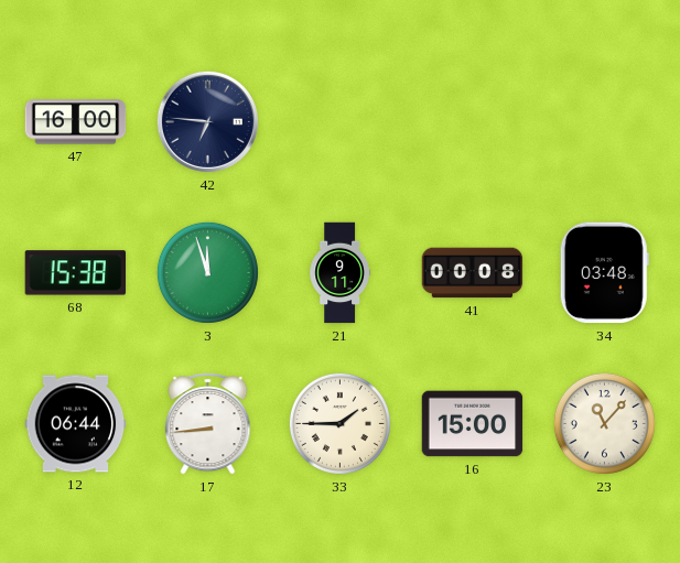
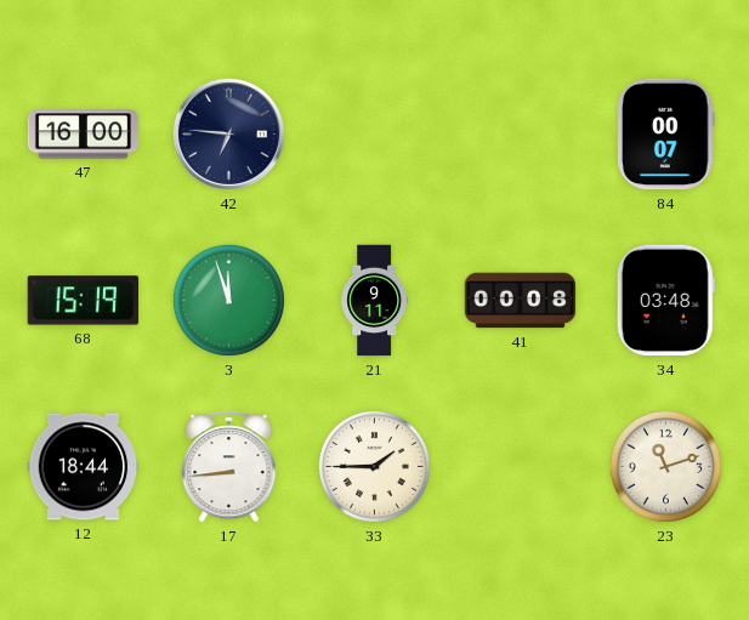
84: none -> 00:07 (666, 135)
68: 15:38 -> 15:19 (84, 301)
12: 06:44 -> 18:44 (84, 467)
16: 15:00 -> none (473, 424)
23: 11:07 -> 11:12 (665, 466)
